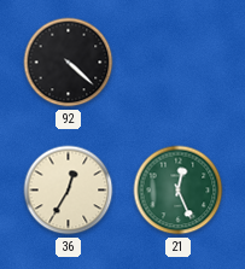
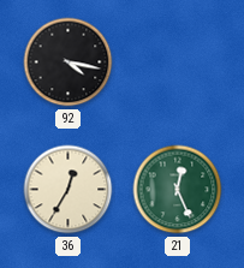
92: 4:22 -> 4:17 (69, 62)
